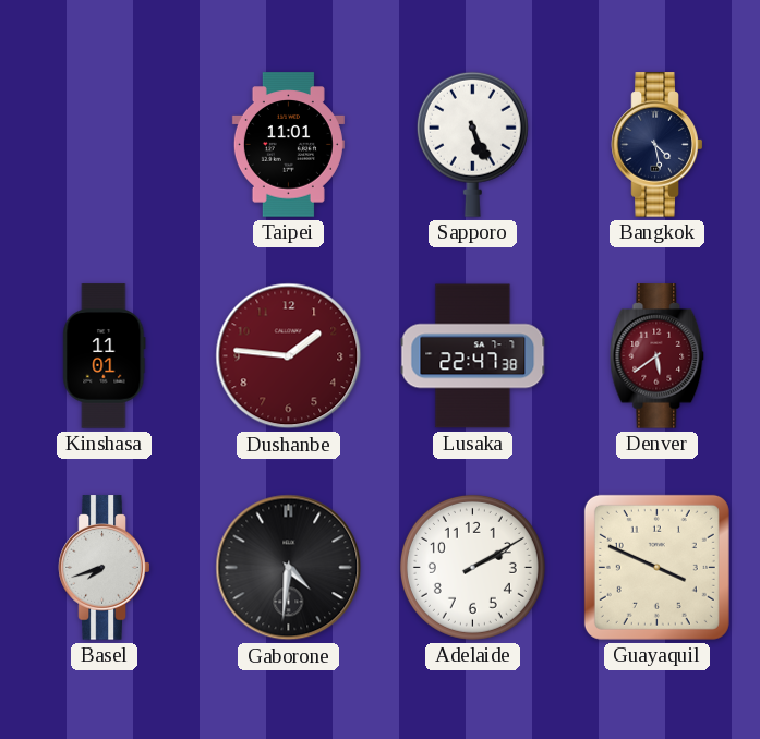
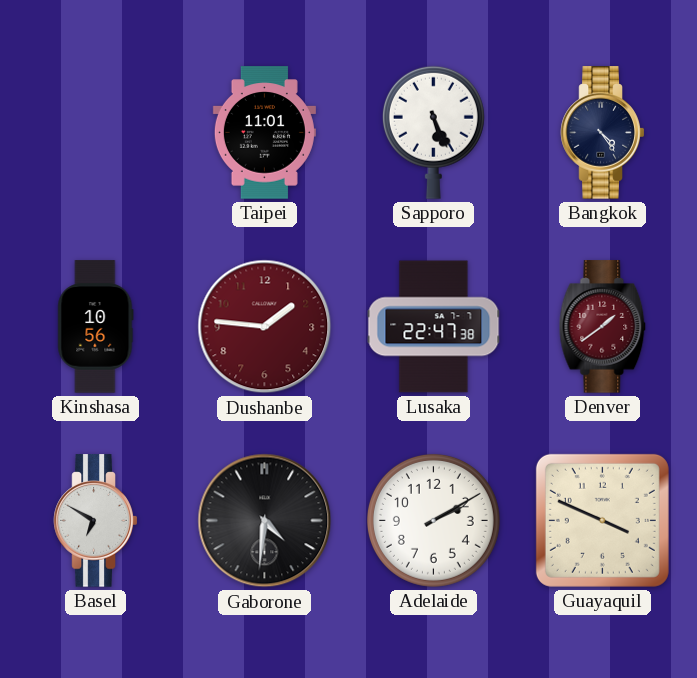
Bangkok: 4:28 -> 4:24 (603, 133)
Kinshasa: 11:01 -> 10:56 (96, 327)
Denver: 5:39 -> 1:39 (603, 327)
Basel: 7:42 -> 6:50 (96, 521)
